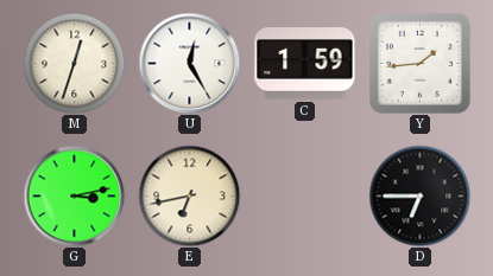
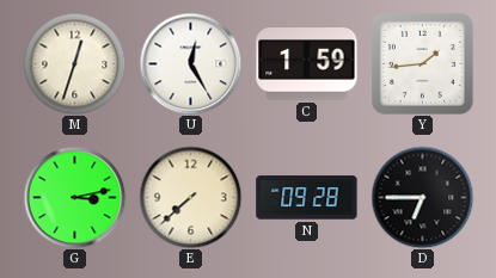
E: 6:43 -> 7:38 (190, 197)
N: none -> 09:28 (307, 198)
